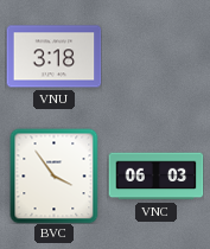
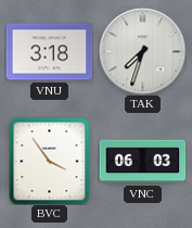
TAK: none -> 7:33 (142, 51)
